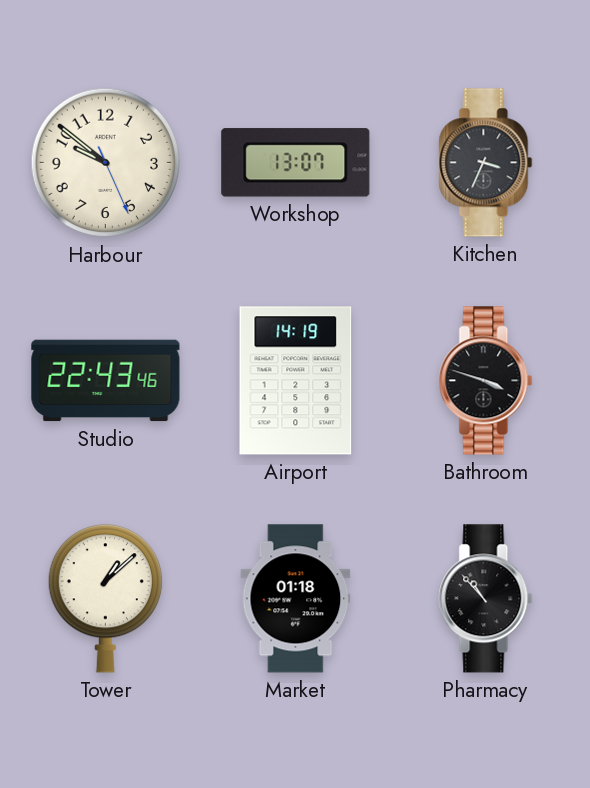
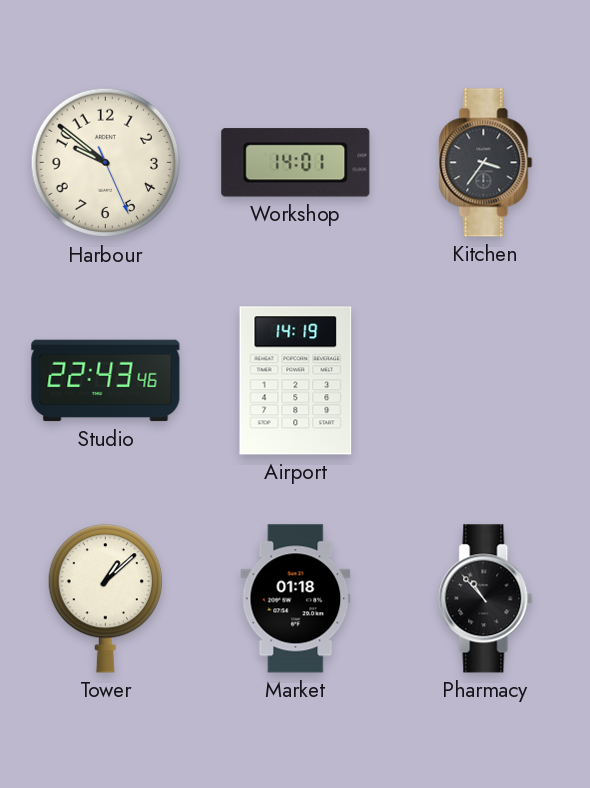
Workshop: 13:07 -> 14:01 (296, 163)
Kitchen: 3:34 -> 3:36 (486, 163)
Bathroom: 3:48 -> none (486, 381)
